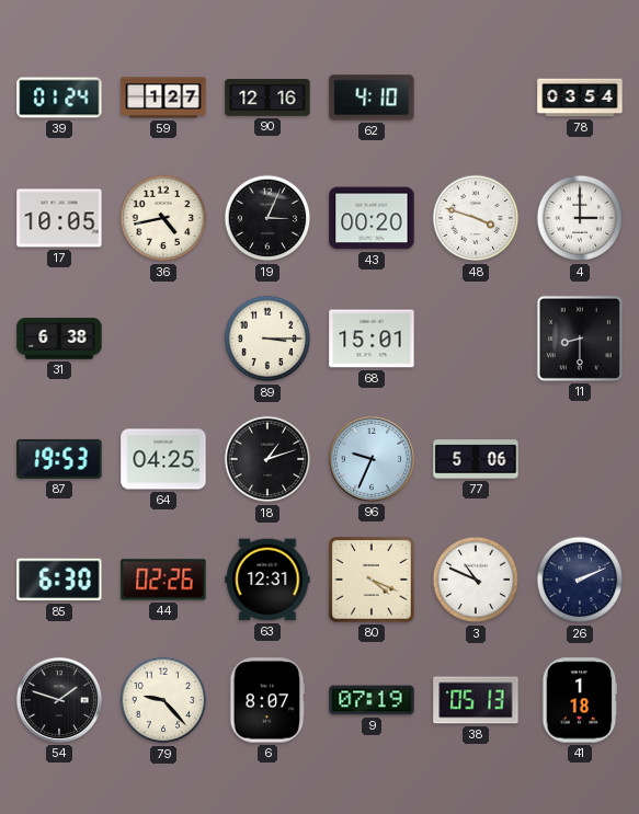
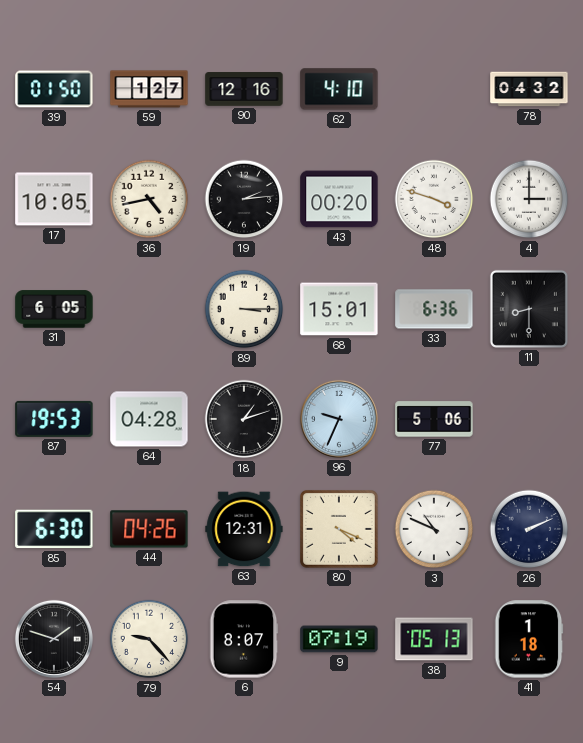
39: 01:24 -> 01:50 (54, 89)
78: 03:54 -> 04:32 (529, 89)
19: 3:04 -> 2:14 (244, 199)
31: 6:38 -> 6:05 (54, 309)
33: none -> 6:36 (434, 309)
64: 04:25 -> 04:28 (149, 419)
44: 02:26 -> 04:26 (149, 529)
